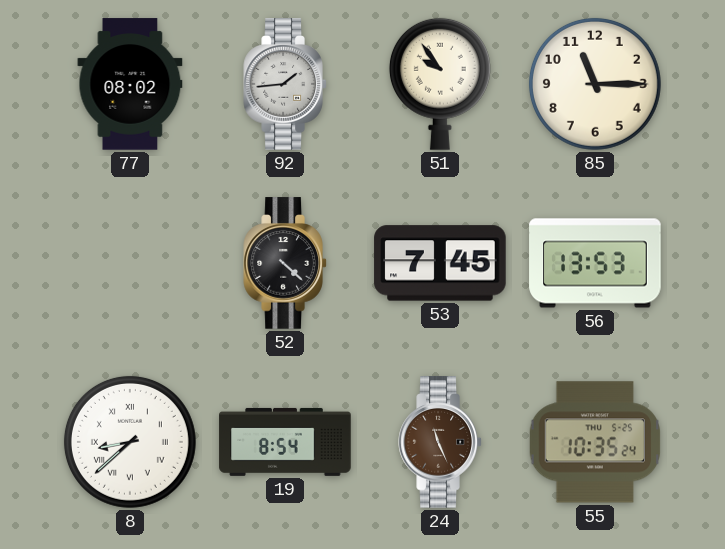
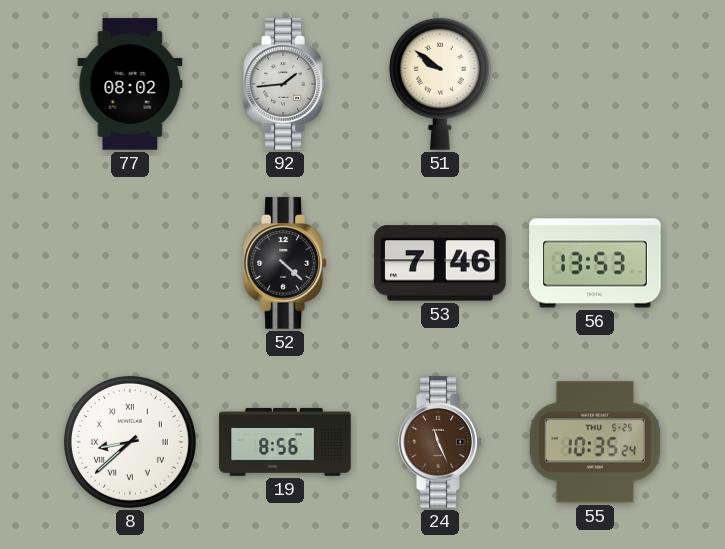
51: 9:54 -> 9:51 (440, 84)
85: 11:15 -> none (595, 84)
53: 7:45 -> 7:46 (440, 263)
19: 8:54 -> 8:56 (285, 442)
